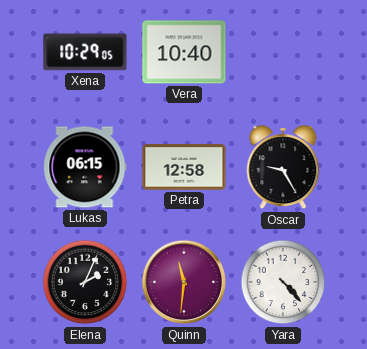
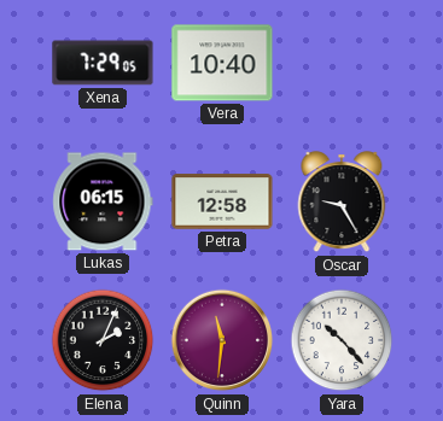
Xena: 10:29 -> 7:29 (103, 63)
Yara: 4:23 -> 10:23 (342, 340)
